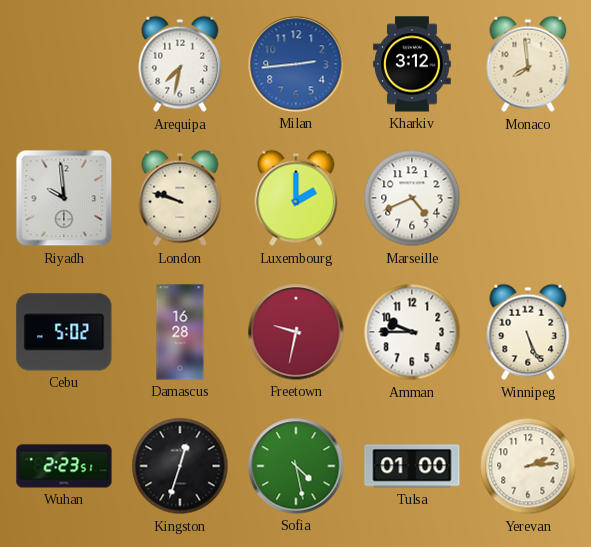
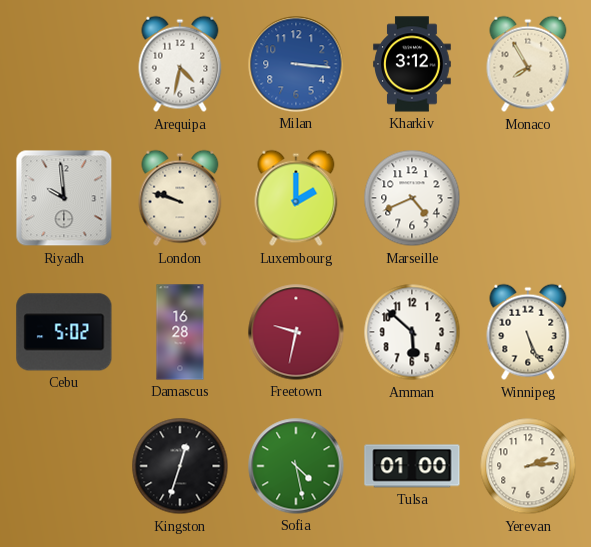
Arequipa: 7:32 -> 4:32 (180, 64)
Milan: 2:44 -> 3:16 (296, 64)
Monaco: 7:59 -> 7:55 (528, 64)
Amman: 9:45 -> 5:52 (412, 332)
Wuhan: 2:23 -> none (64, 466)
